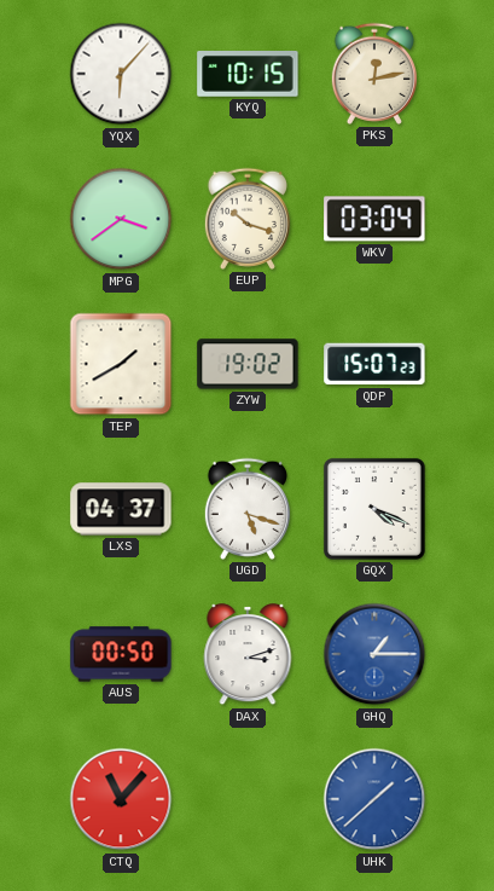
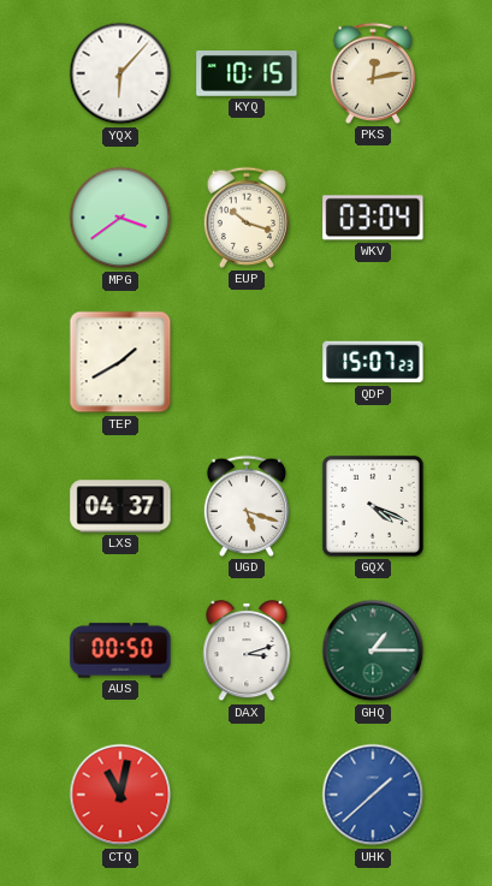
ZYW: 19:02 -> none (248, 364)
GHQ dial: blue -> green (373, 650)
CTQ: 11:07 -> 11:02 (120, 795)
